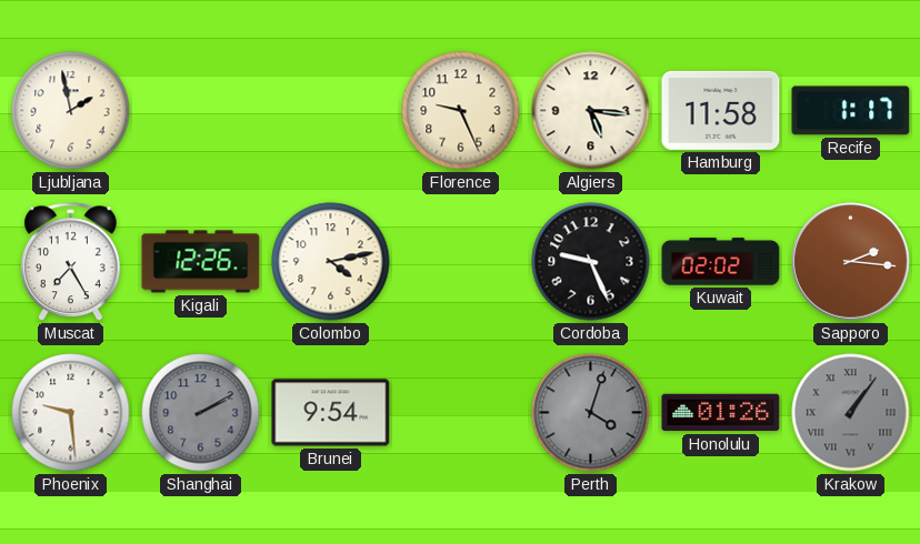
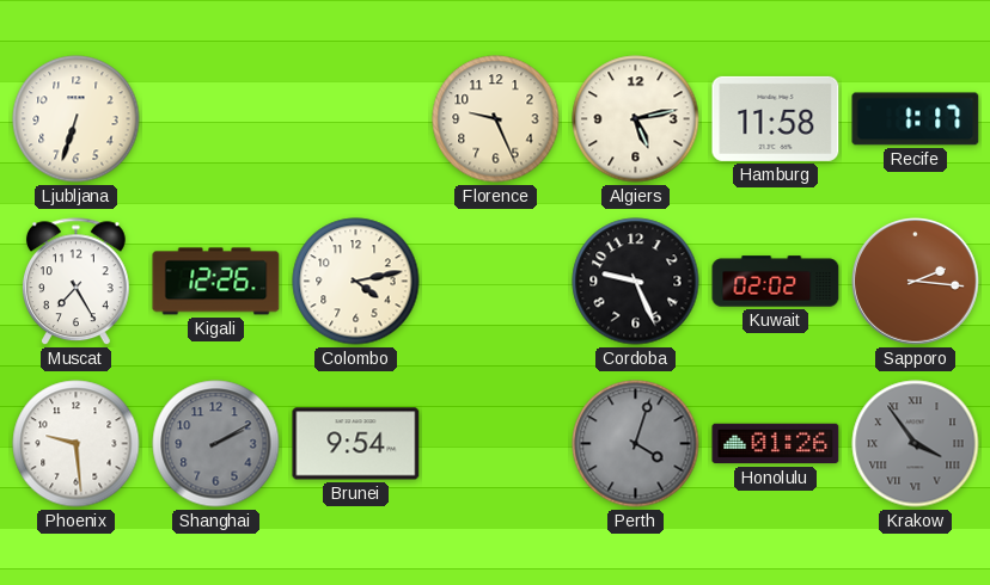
Ljubljana: 1:58 -> 6:33 (77, 119)
Algiers: 5:16 -> 5:13 (636, 119)
Krakow: 1:06 -> 3:54 (916, 444)
